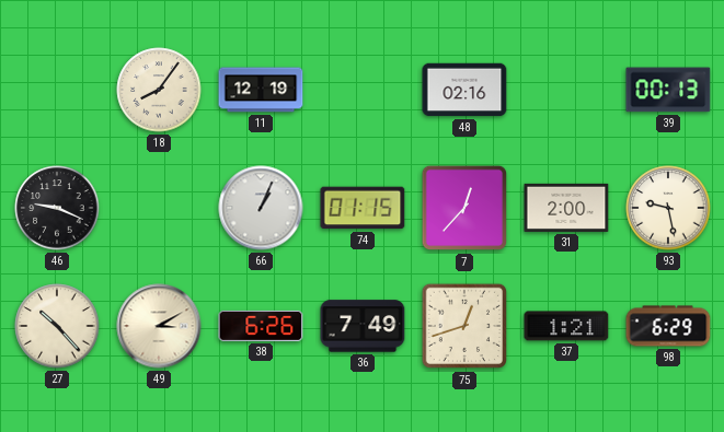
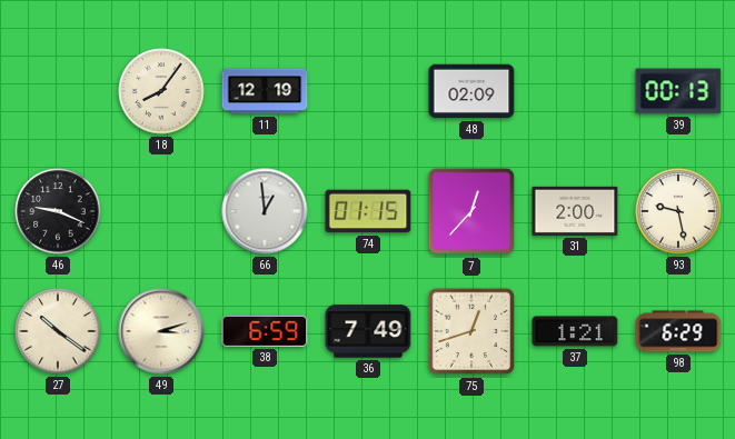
48: 02:16 -> 02:09 (471, 91)
66: 1:04 -> 12:59 (265, 211)
27: 10:23 -> 10:21 (58, 331)
49: 3:10 -> 3:12 (161, 331)
38: 6:26 -> 6:59 (265, 331)
